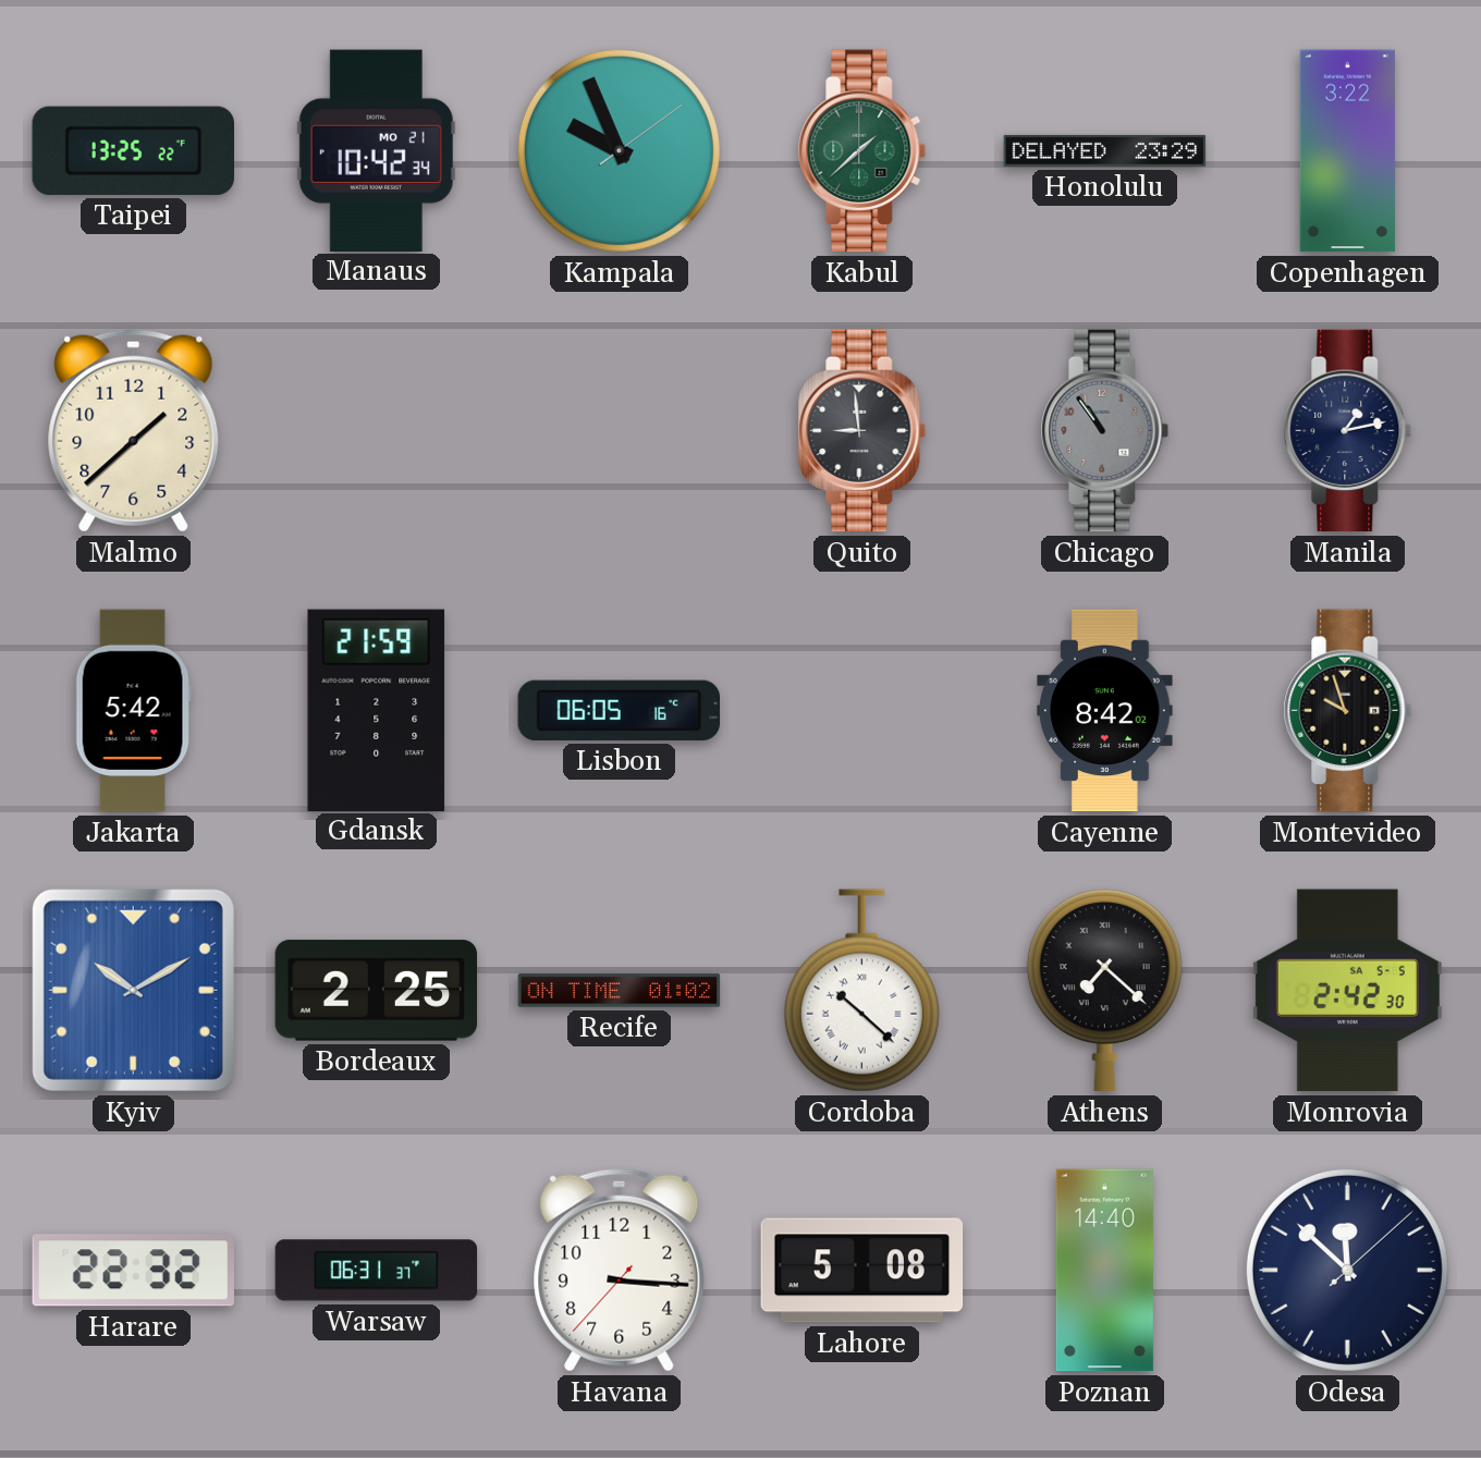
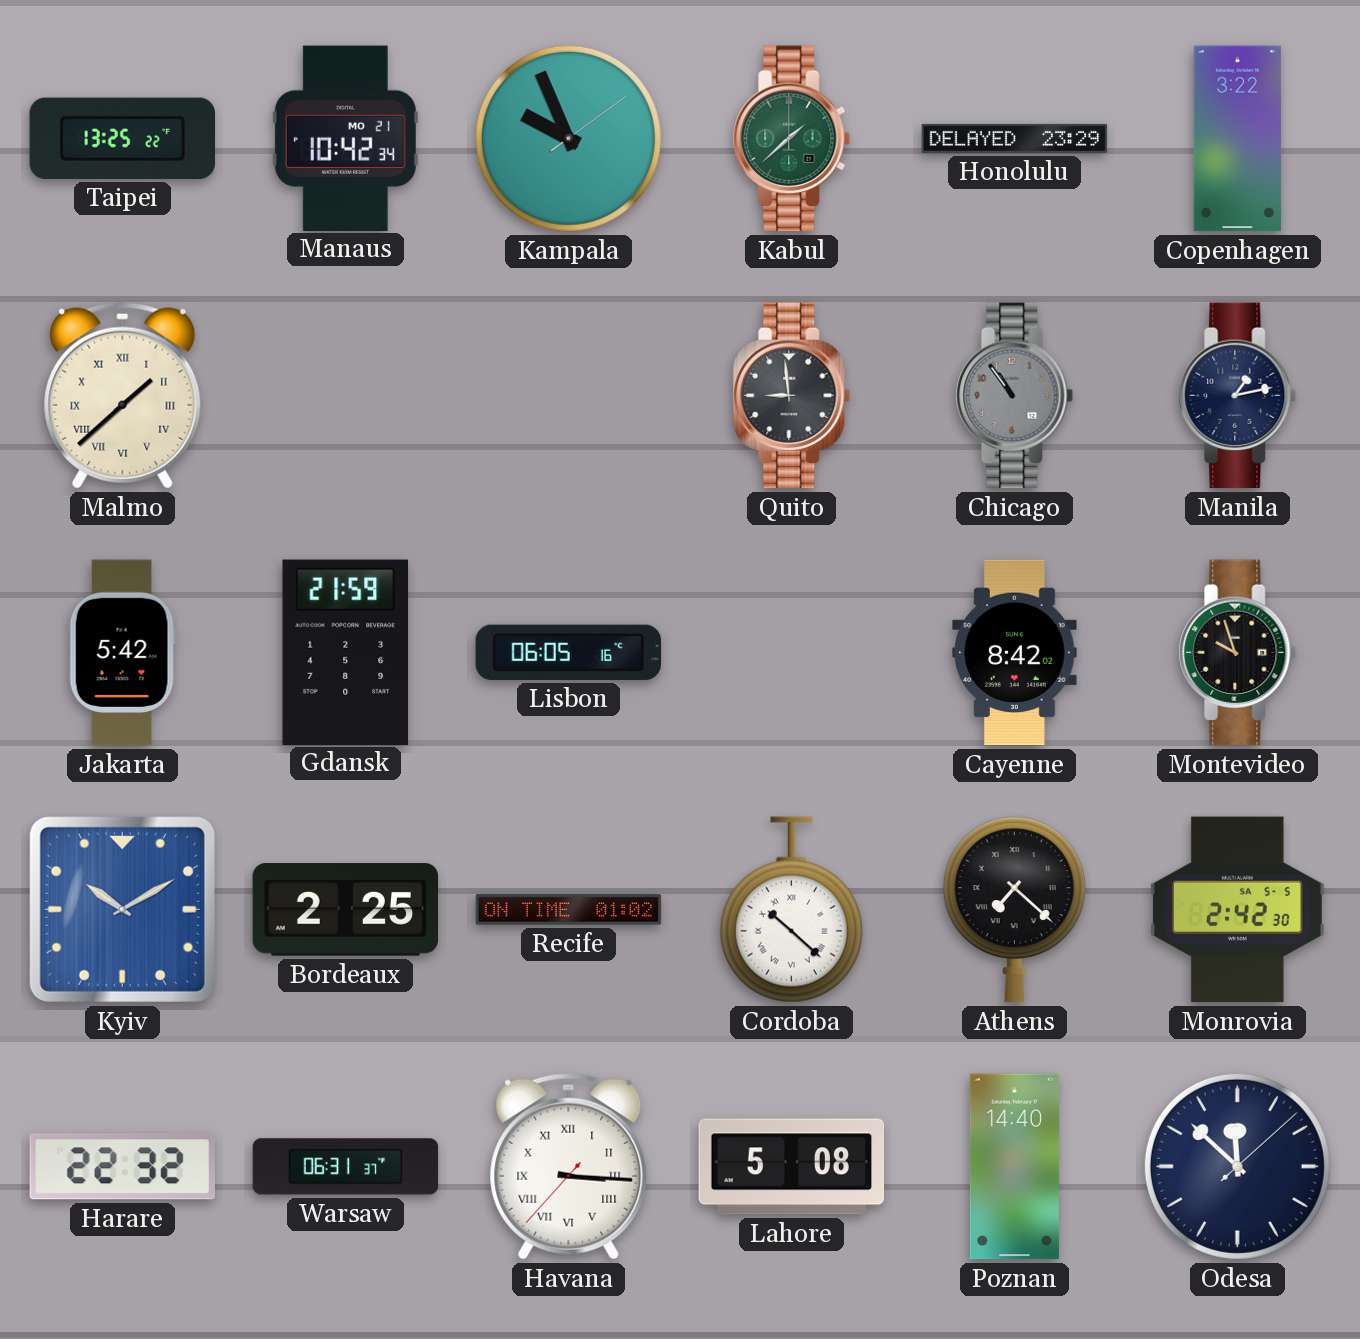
Malmo numerals: Arabic -> Roman (123, 395)
Havana numerals: Arabic -> Roman (569, 1166)
